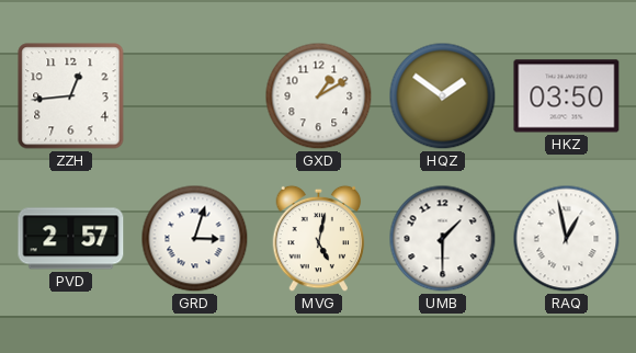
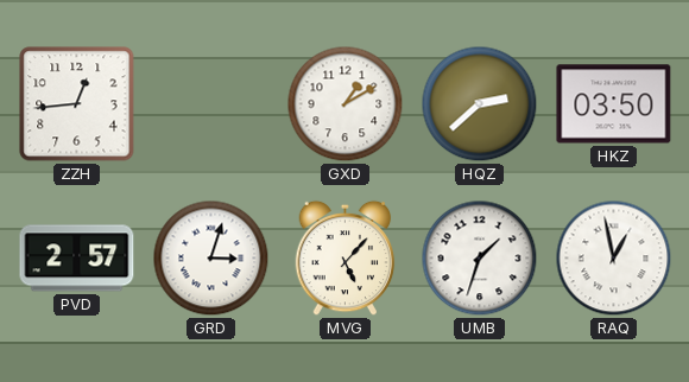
HQZ: 1:51 -> 2:38 (480, 104)
MVG: 5:02 -> 5:07 (346, 259)
UMB: 1:30 -> 1:33 (480, 259)
